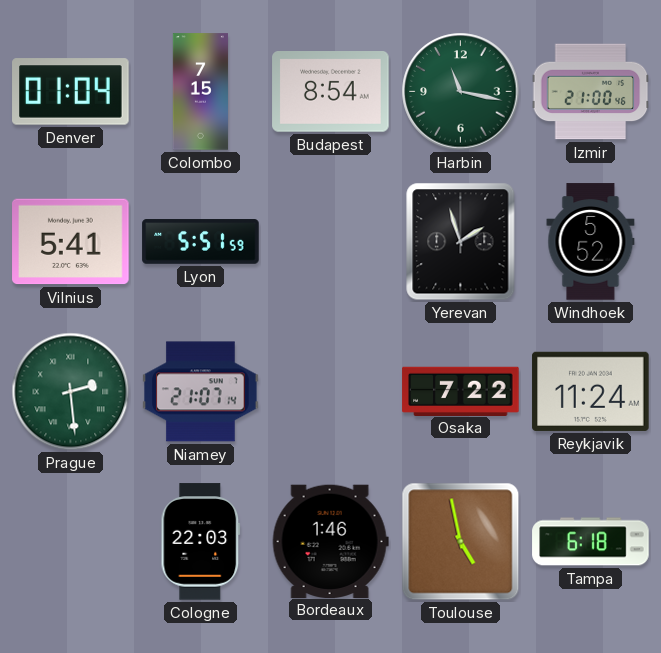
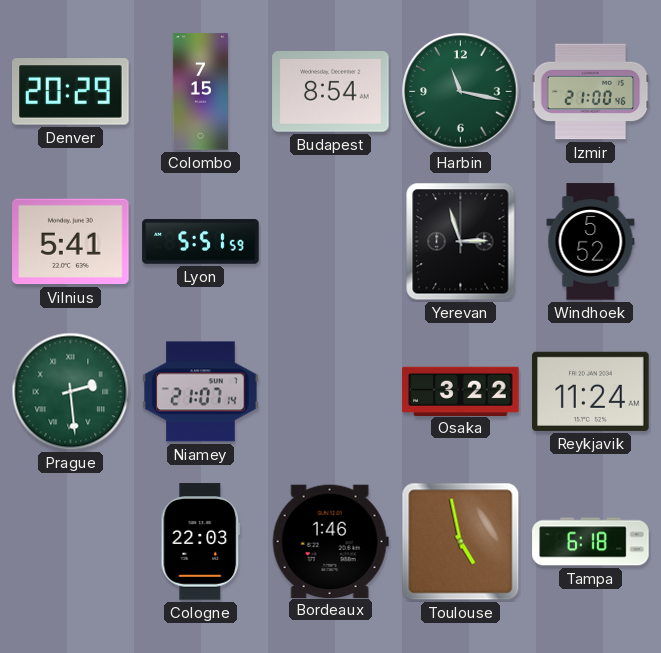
Denver: 01:04 -> 20:29 (71, 92)
Yerevan: 1:57 -> 2:57 (461, 242)
Osaka: 7:22 -> 3:22 (461, 391)
